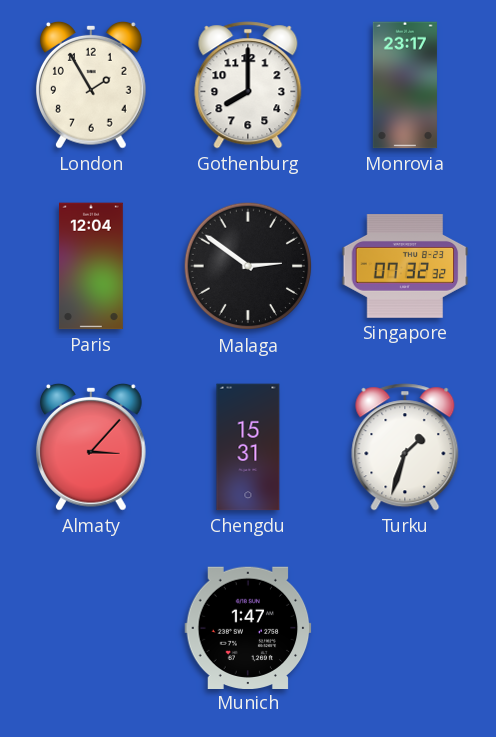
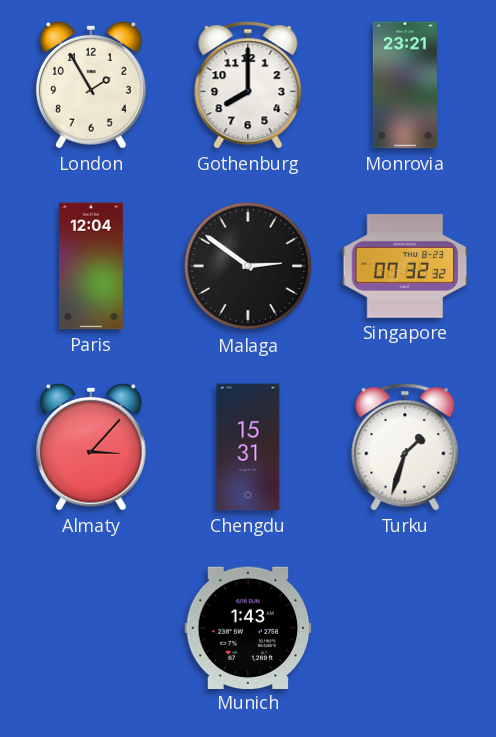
Monrovia: 23:17 -> 23:21 (405, 85)
Munich: 1:47 -> 1:43 (248, 627)
